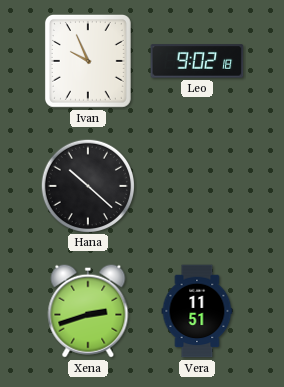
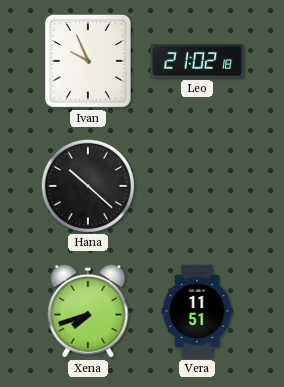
Leo: 9:02 -> 21:02 (197, 61)
Xena: 2:42 -> 7:42 (88, 311)
